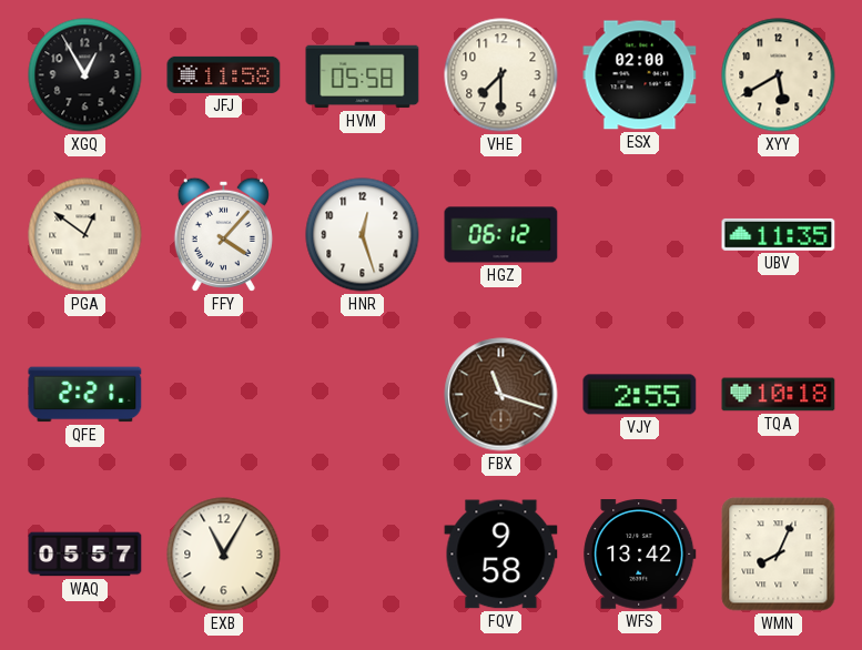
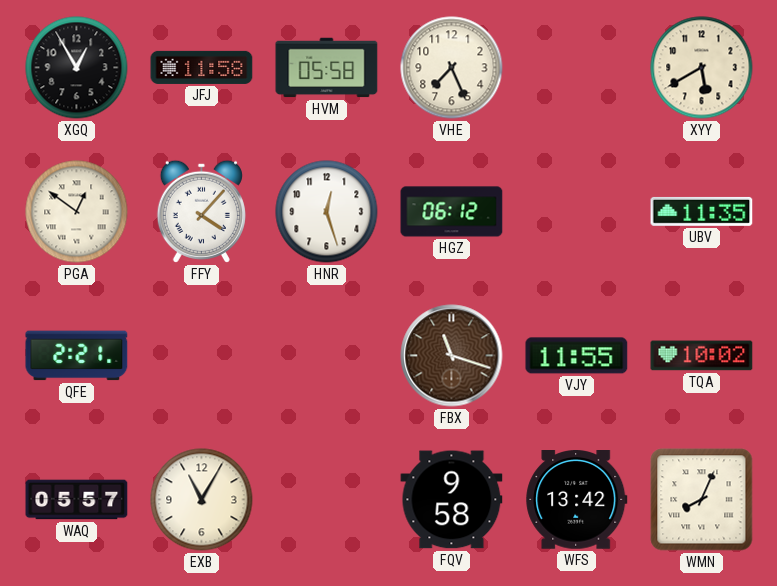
VHE: 7:30 -> 7:26 (452, 68)
ESX: 02:00 -> none (640, 75)
VJY: 2:55 -> 11:55 (577, 356)
TQA: 10:18 -> 10:02 (702, 356)
